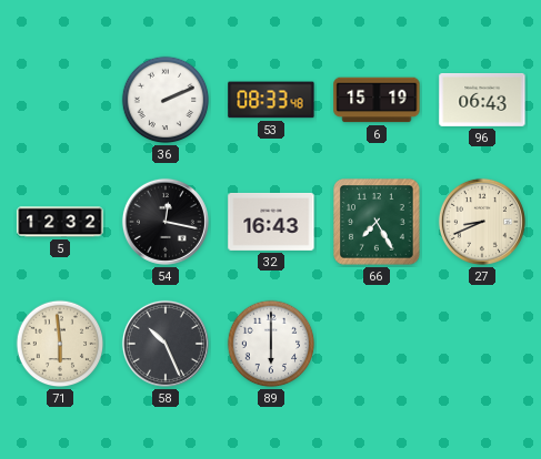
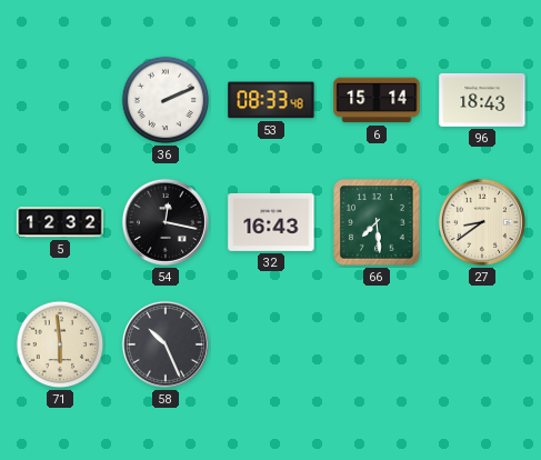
6: 15:19 -> 15:14 (377, 100)
96: 06:43 -> 18:43 (482, 100)
66: 7:25 -> 7:29 (377, 222)
27: 8:41 -> 8:39 (482, 222)
89: 6:00 -> none (271, 344)
